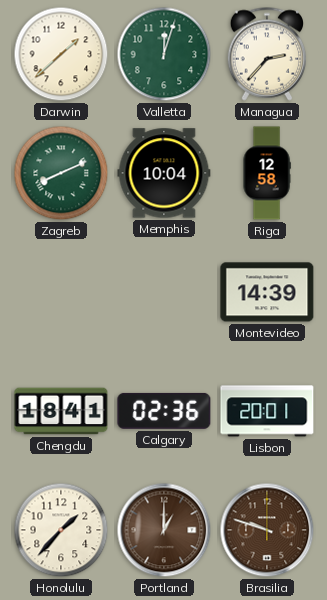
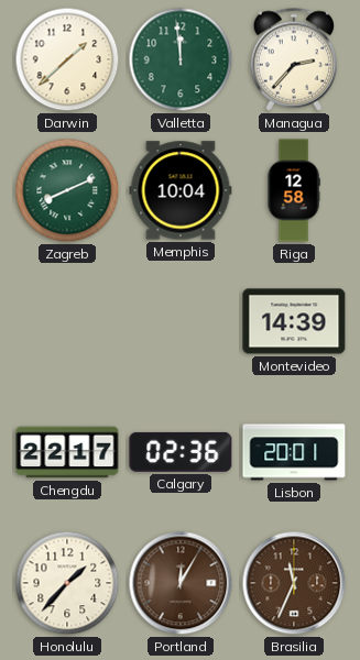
Valletta: 12:03 -> 11:59 (181, 59)
Chengdu: 18:41 -> 22:17 (67, 452)
Portland: 1:00 -> 12:05 (181, 583)
Brasilia: 9:48 -> 11:34 (294, 583)
